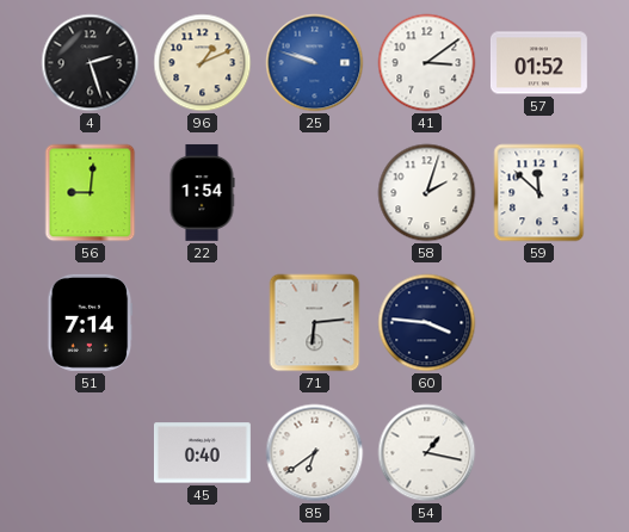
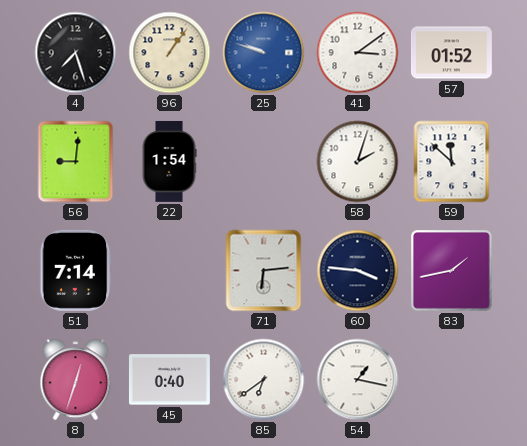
4: 2:27 -> 7:27 (76, 53)
96: 1:11 -> 1:06 (170, 53)
83: none -> 1:43 (452, 271)
8: none -> 12:33 (76, 380)
